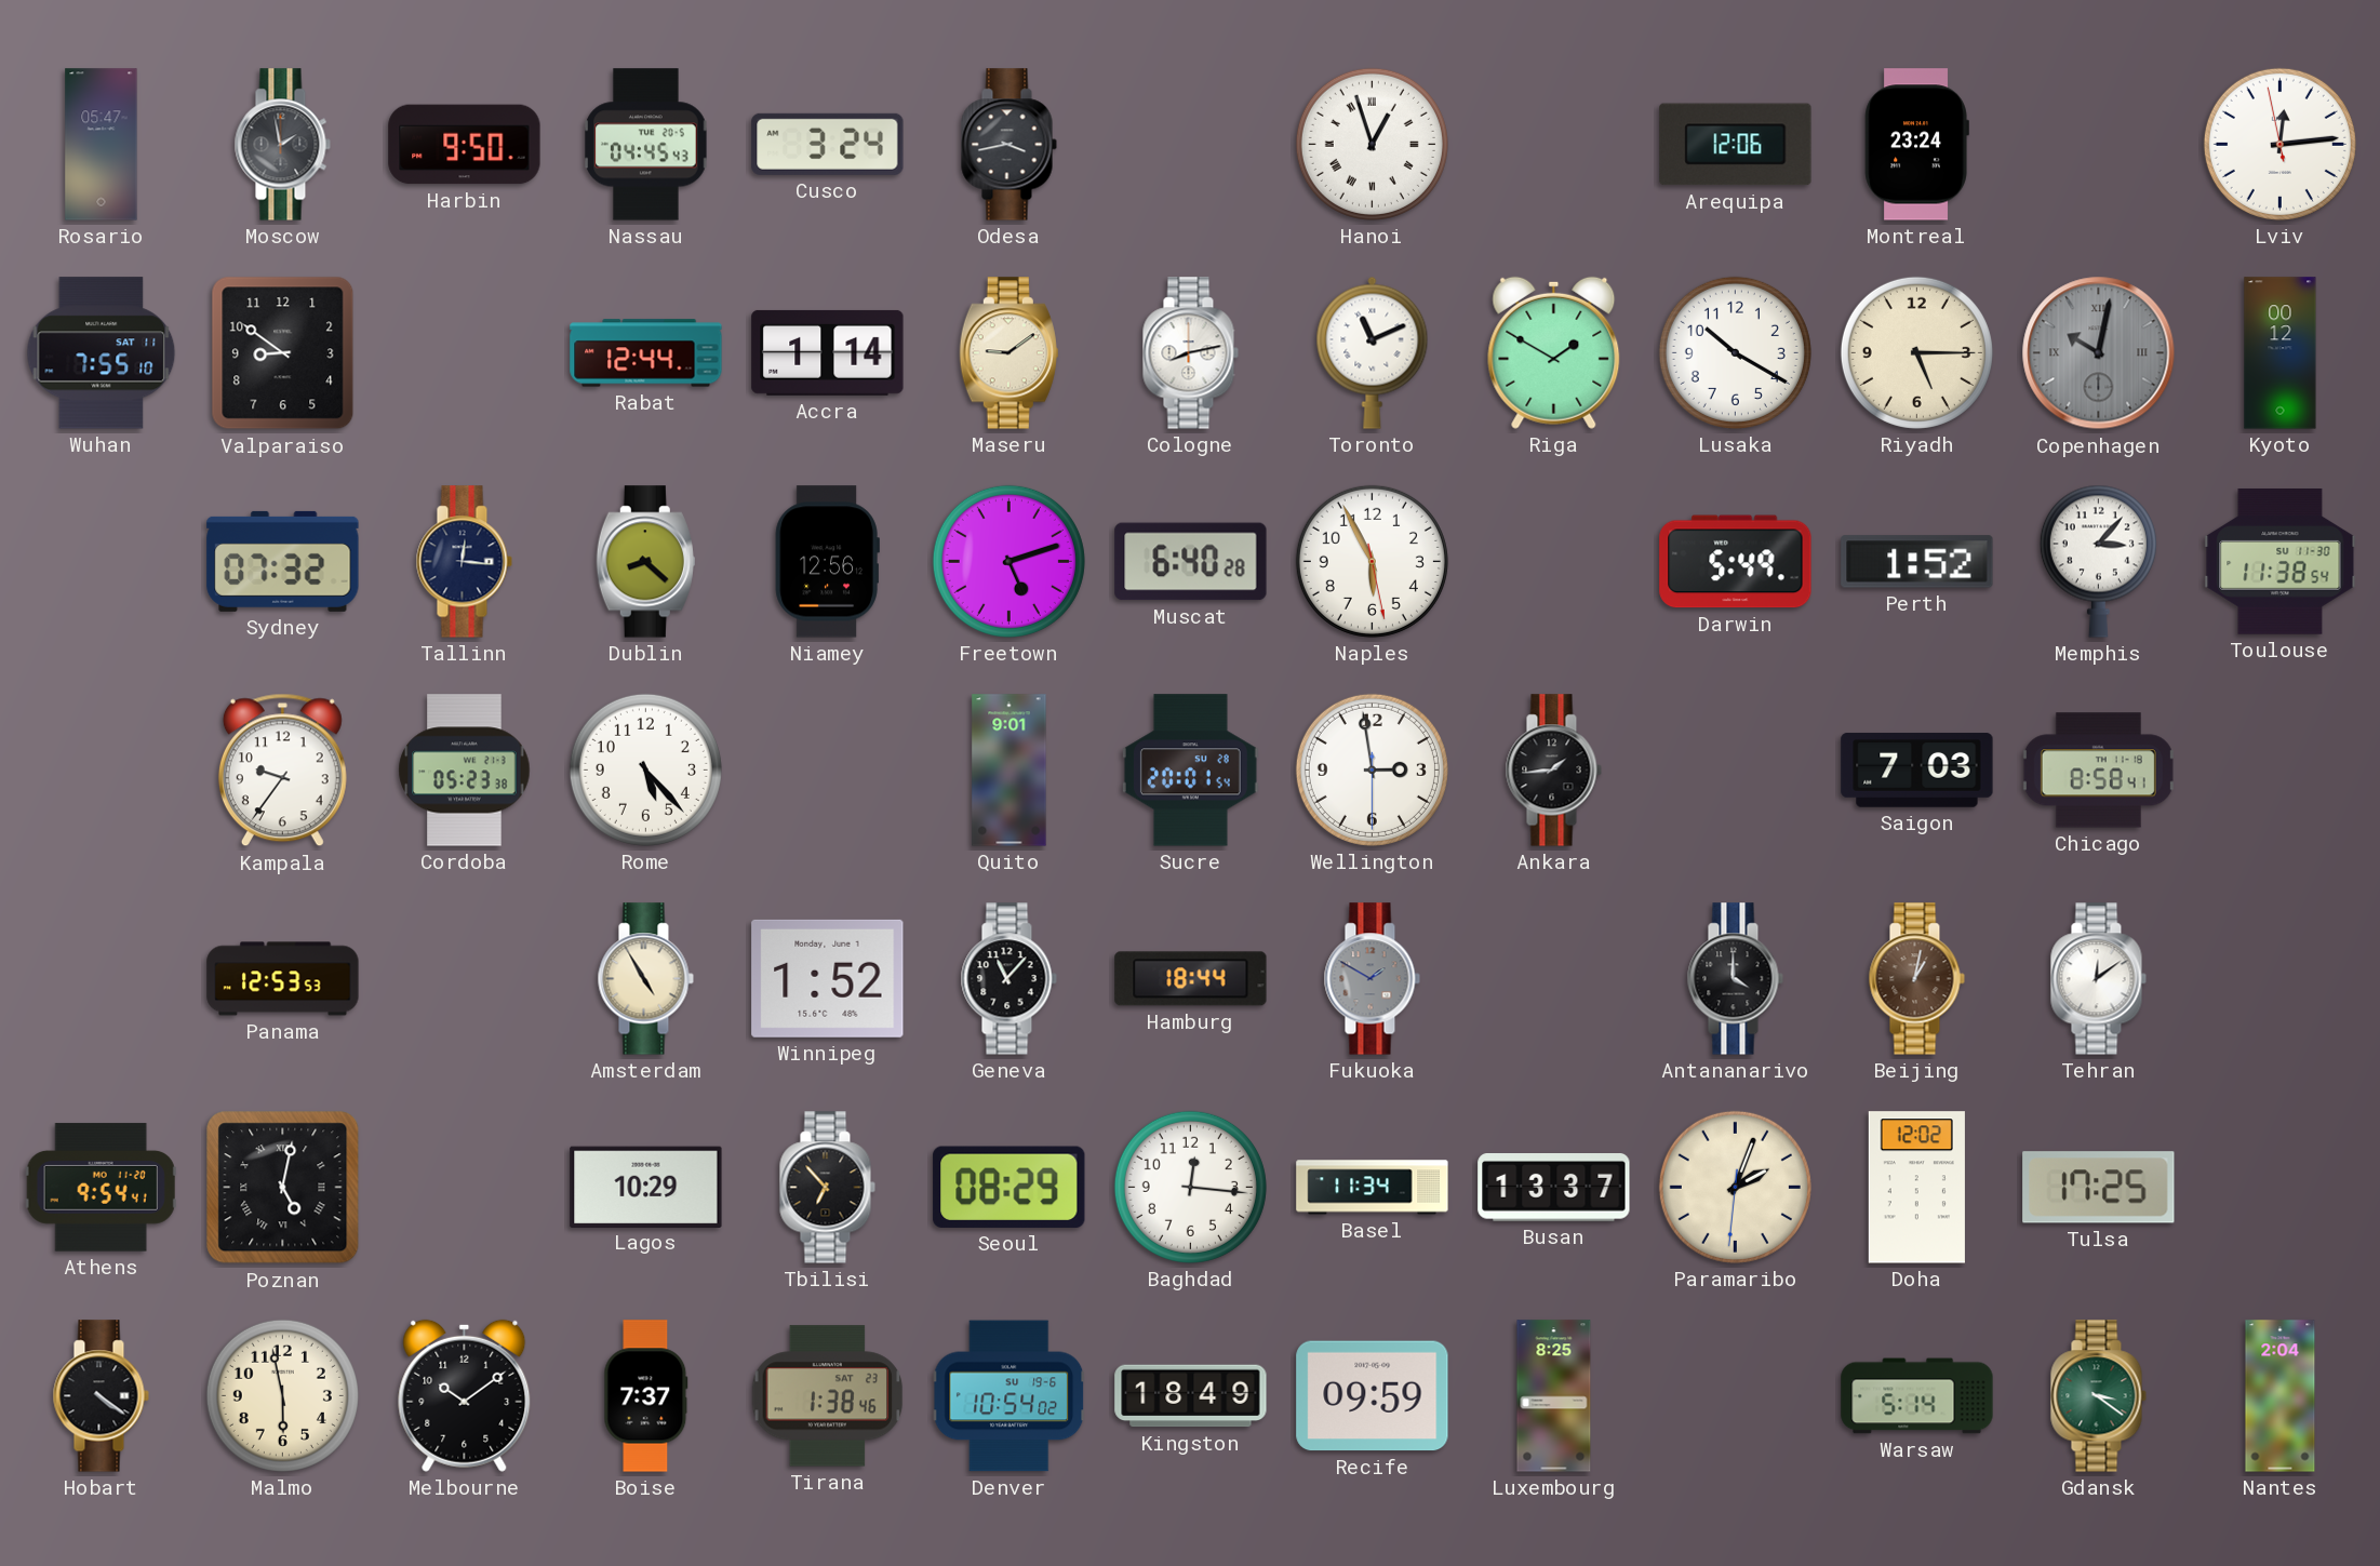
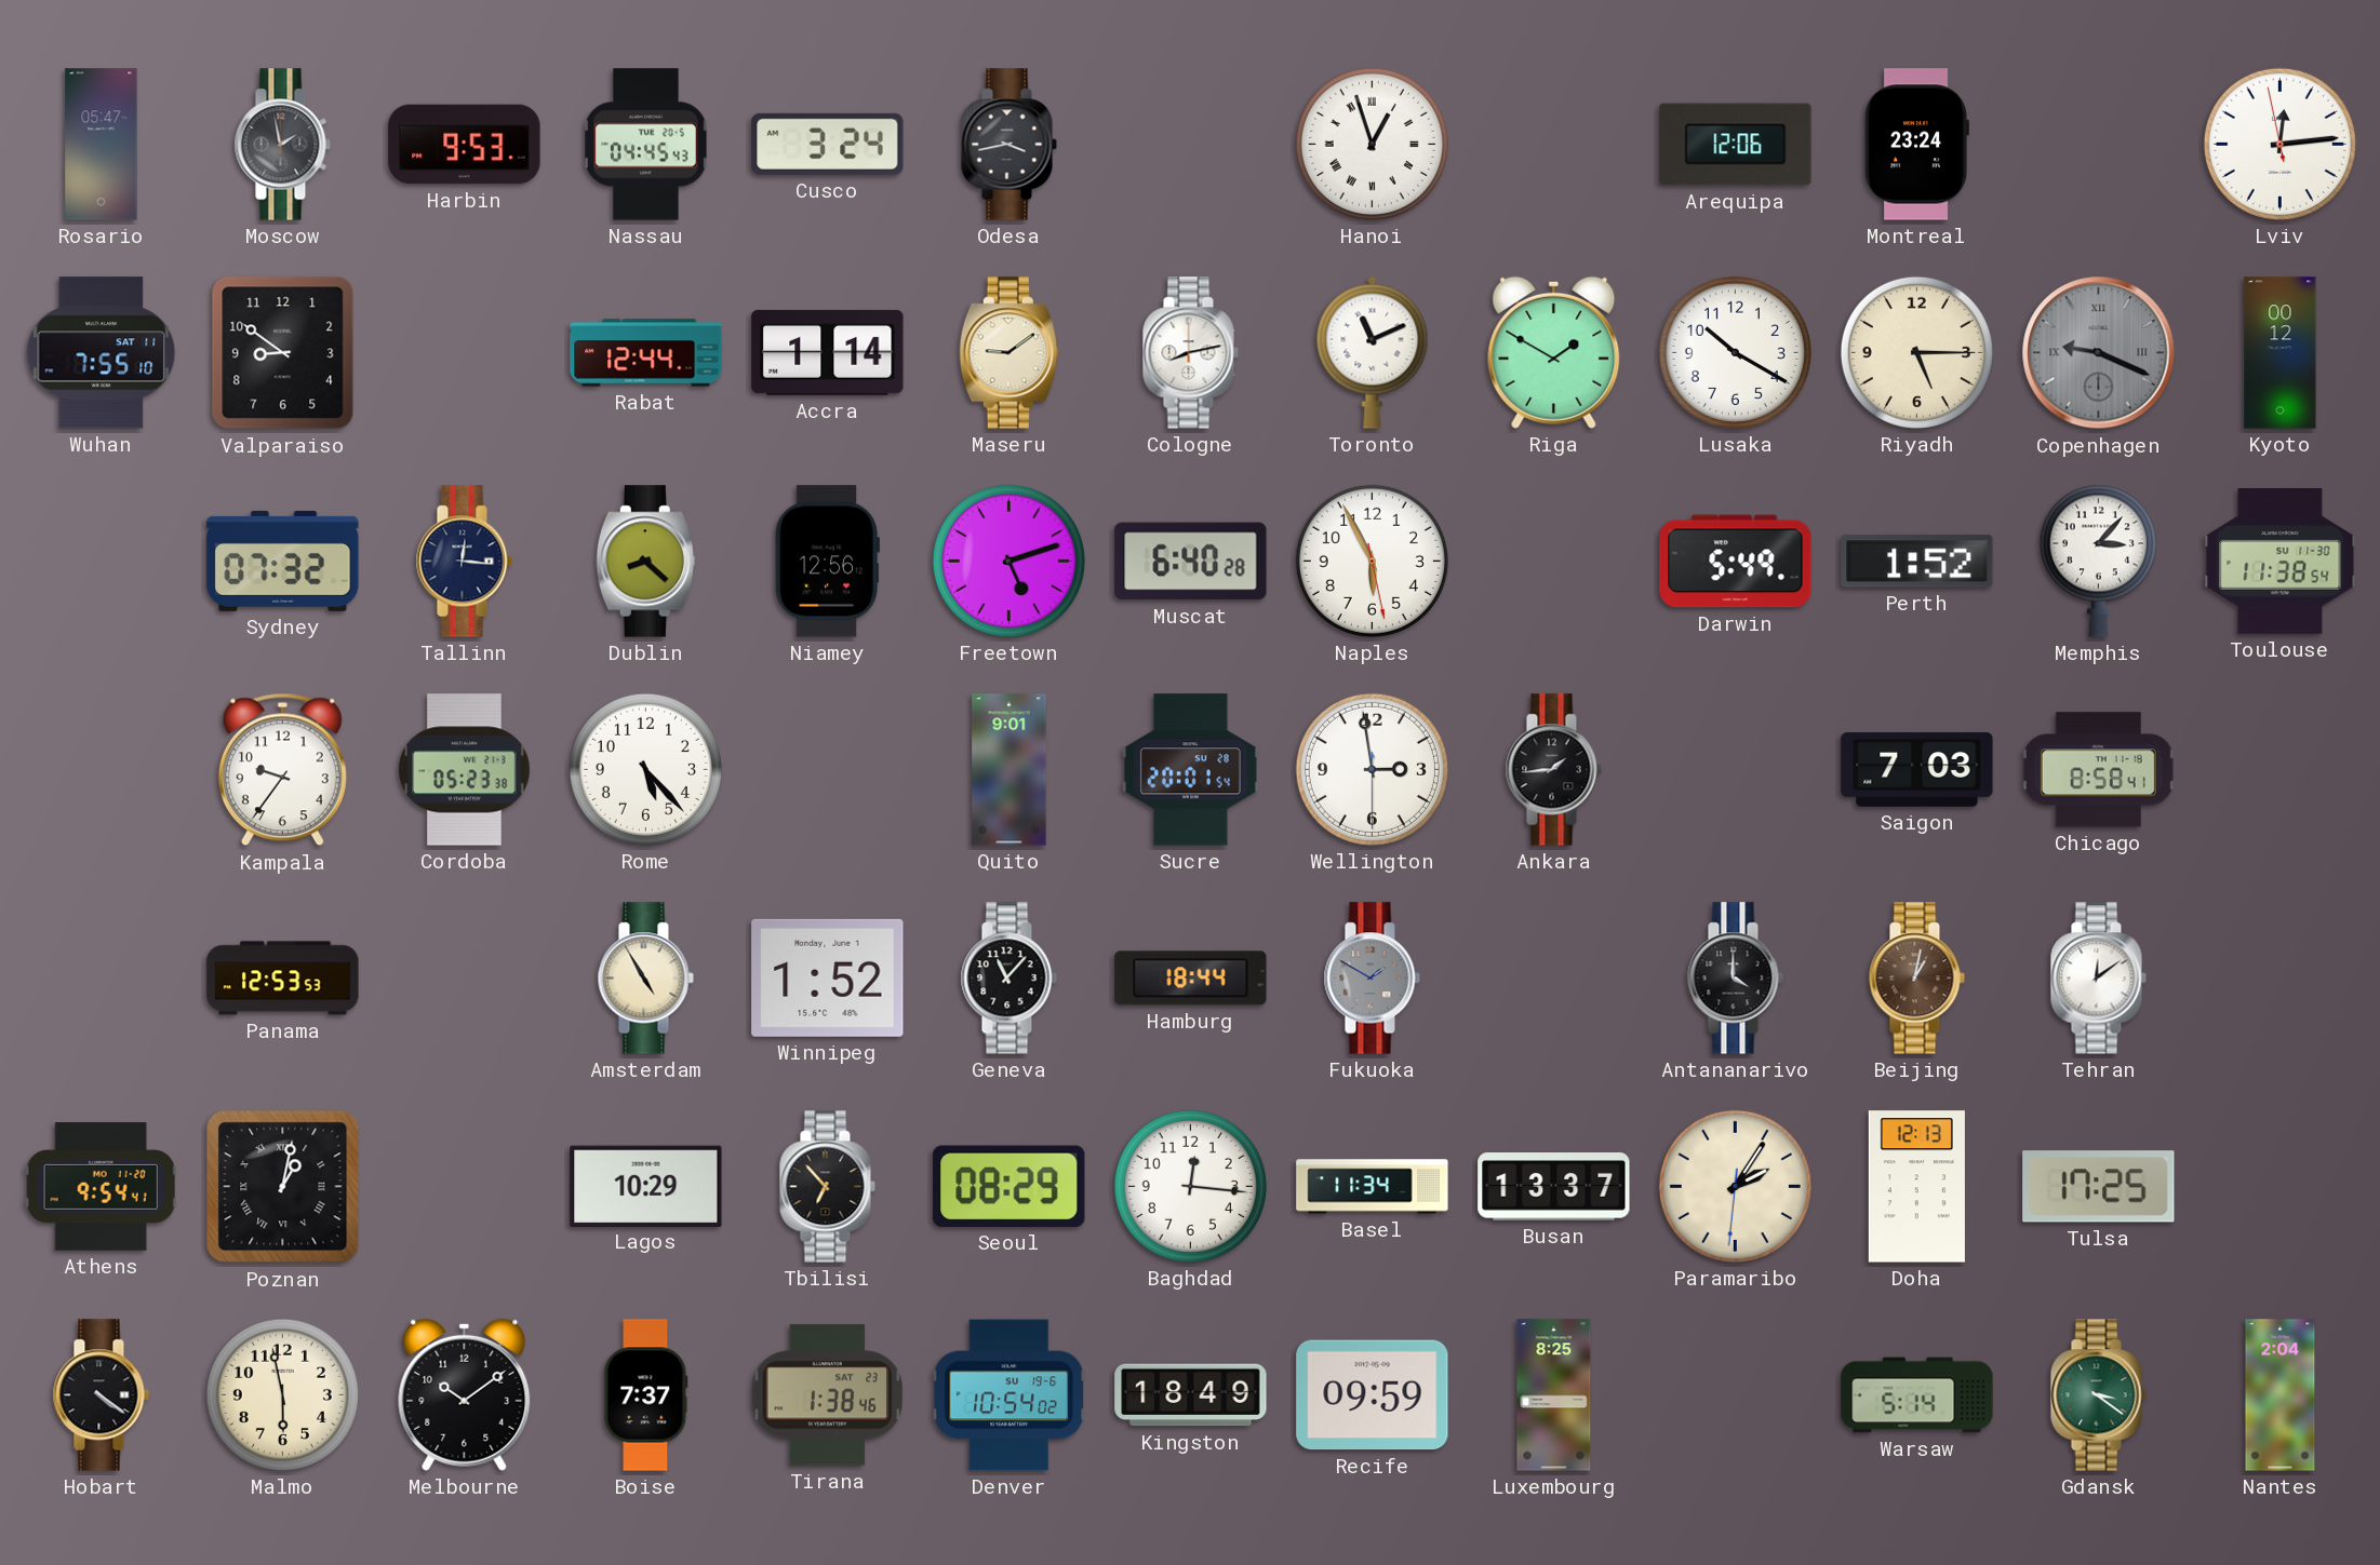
Harbin: 9:50 -> 9:53 (465, 145)
Copenhagen: 10:02 -> 9:19 (2099, 353)
Poznan: 5:02 -> 1:02 (283, 1187)
Paramaribo: 2:03 -> 2:05 (1735, 1186)
Doha: 12:02 -> 12:13 (1916, 1187)
